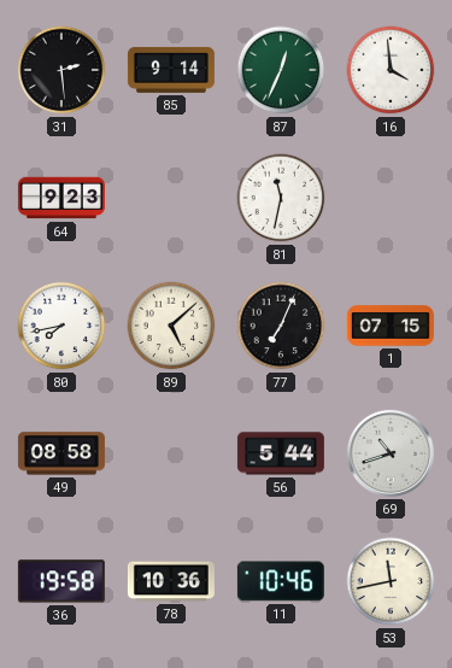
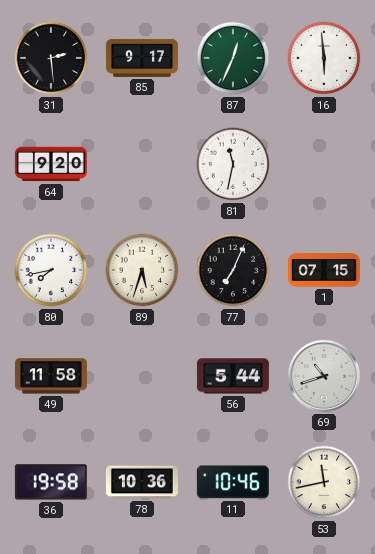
85: 9:14 -> 9:17 (142, 58)
16: 3:59 -> 5:59 (324, 58)
64: 9:23 -> 9:20 (51, 164)
89: 5:08 -> 5:33 (142, 270)
49: 08:58 -> 11:58 (51, 376)
